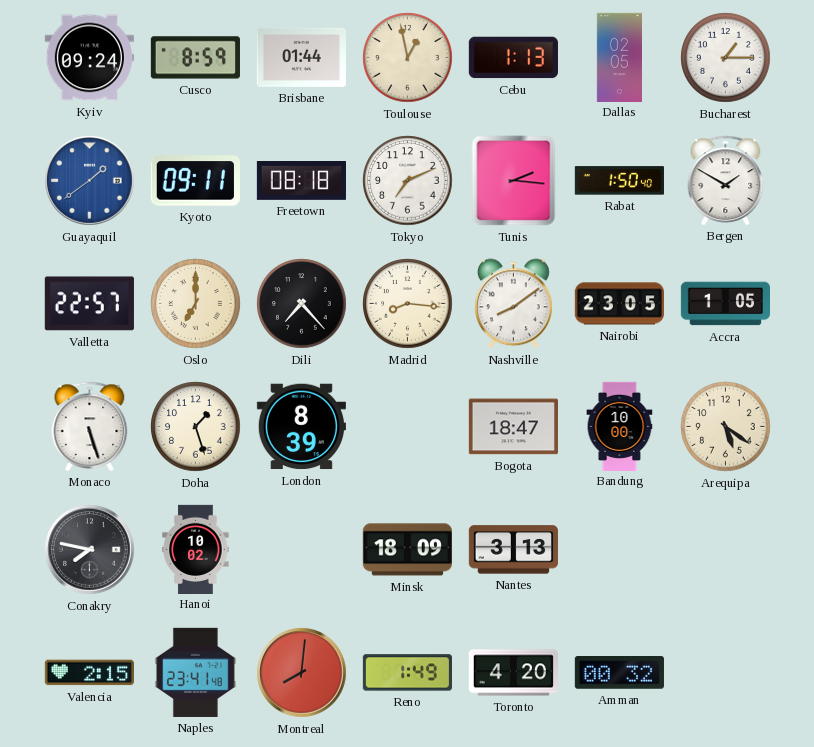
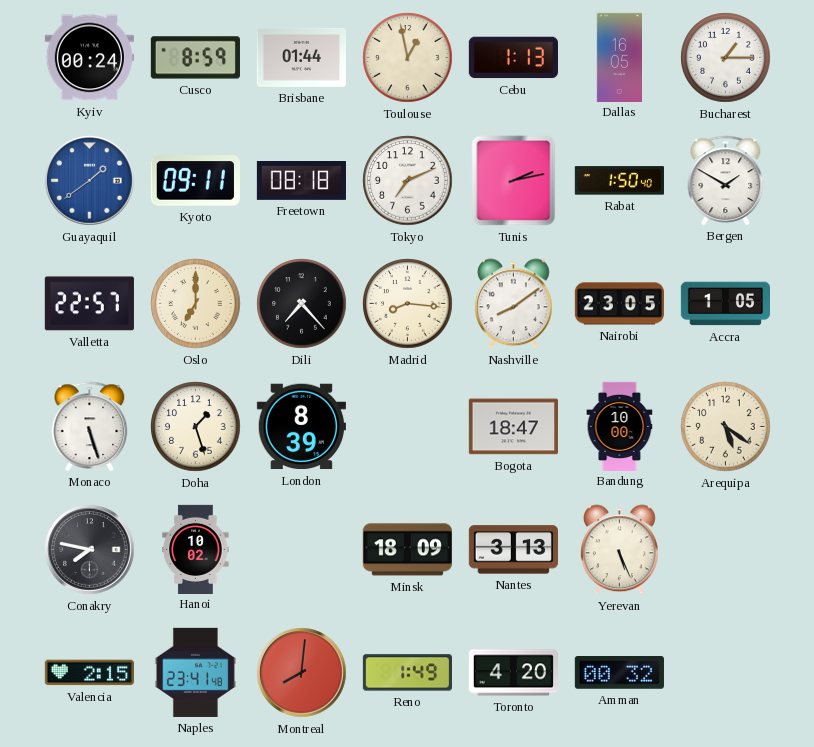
Kyiv: 09:24 -> 00:24 (89, 58)
Dallas: 02:05 -> 16:05 (620, 57)
Tunis: 2:16 -> 2:13 (514, 181)
Yerevan: none -> 5:26 (619, 550)
